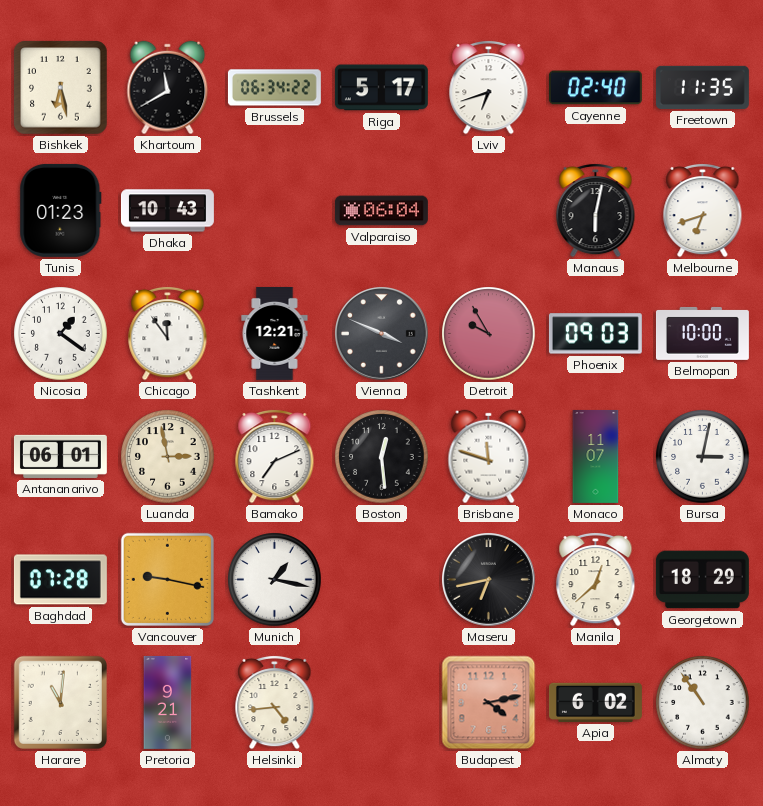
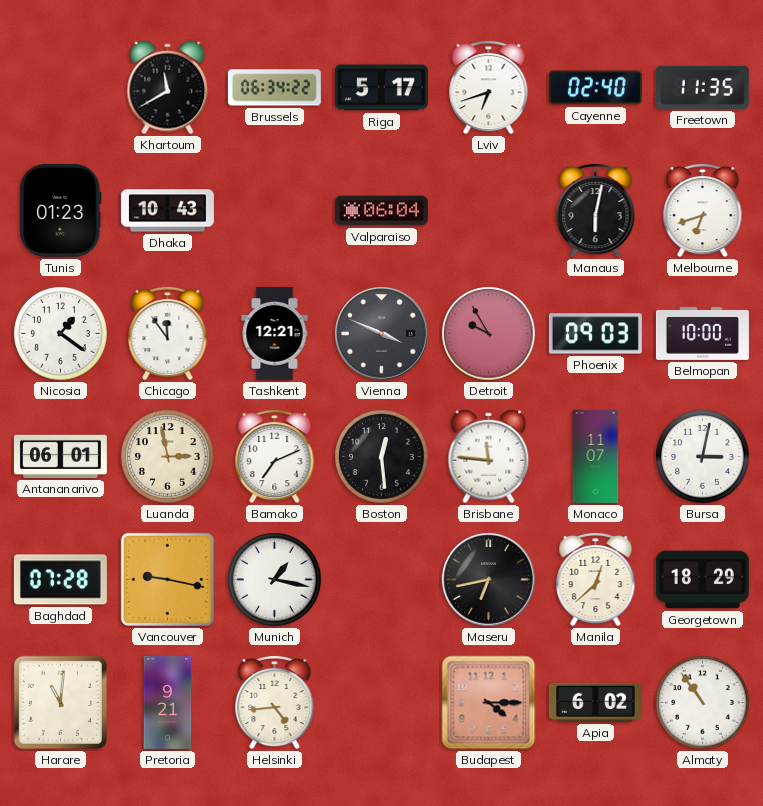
Bishkek: 6:28 -> none (61, 88)
Brisbane: 11:48 -> 11:46 (489, 457)
Budapest: 4:13 -> 4:15 (489, 703)
